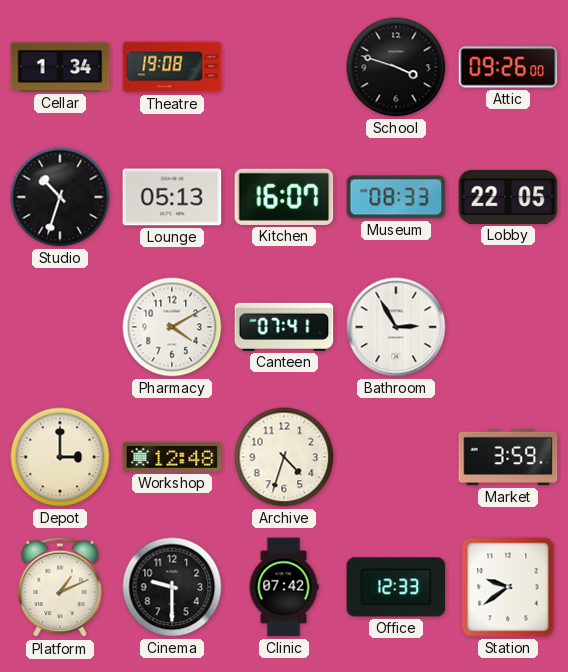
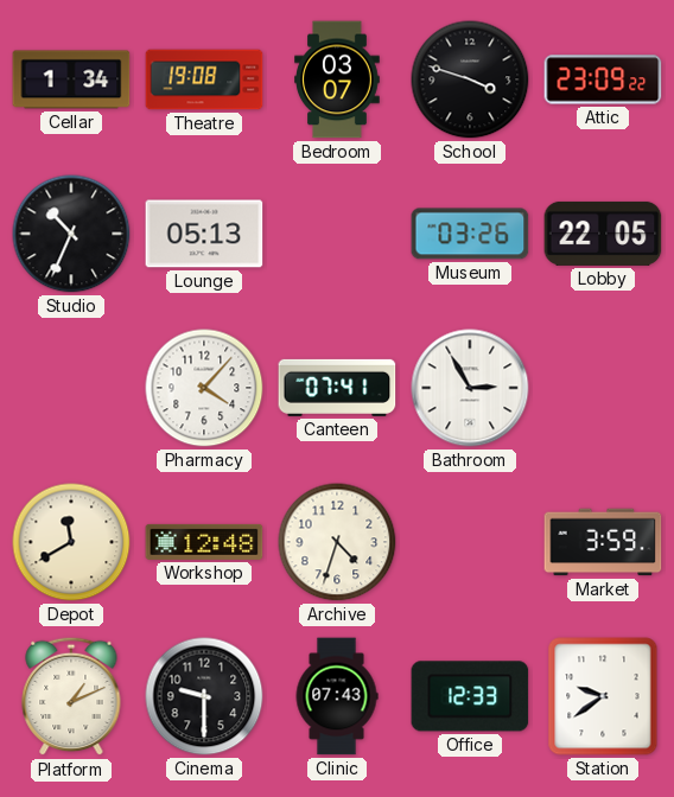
Bedroom: none -> 03:07 (337, 79)
Attic: 09:26 -> 23:09 (603, 79)
Studio: 10:33 -> 10:34 (71, 234)
Kitchen: 16:07 -> none (284, 197)
Museum: 08:33 -> 03:26 (470, 234)
Pharmacy: 4:10 -> 4:07 (204, 388)
Depot: 3:00 -> 11:40 (71, 542)
Clinic: 07:42 -> 07:43 (337, 696)
